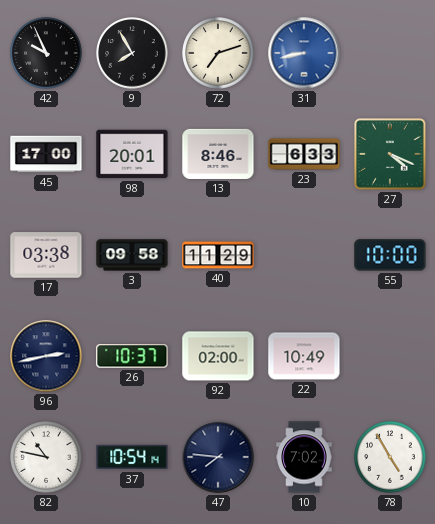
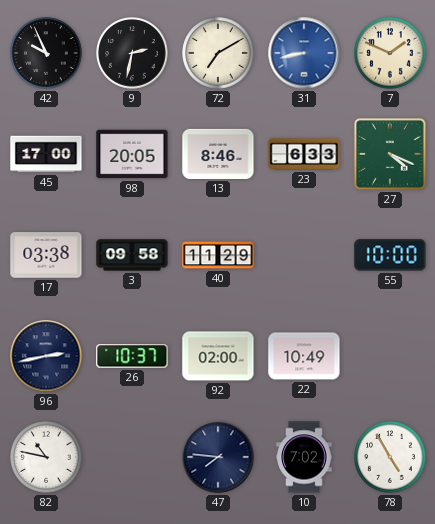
9: 7:55 -> 2:32 (132, 53)
72: 7:12 -> 7:10 (218, 53)
7: none -> 1:49 (390, 53)
98: 20:01 -> 20:05 (132, 154)
37: 10:54 -> none (132, 457)
